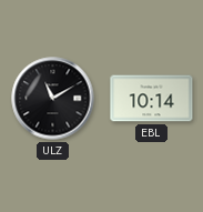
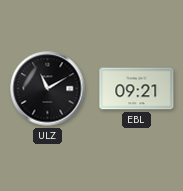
EBL: 10:14 -> 09:21 (137, 89)
